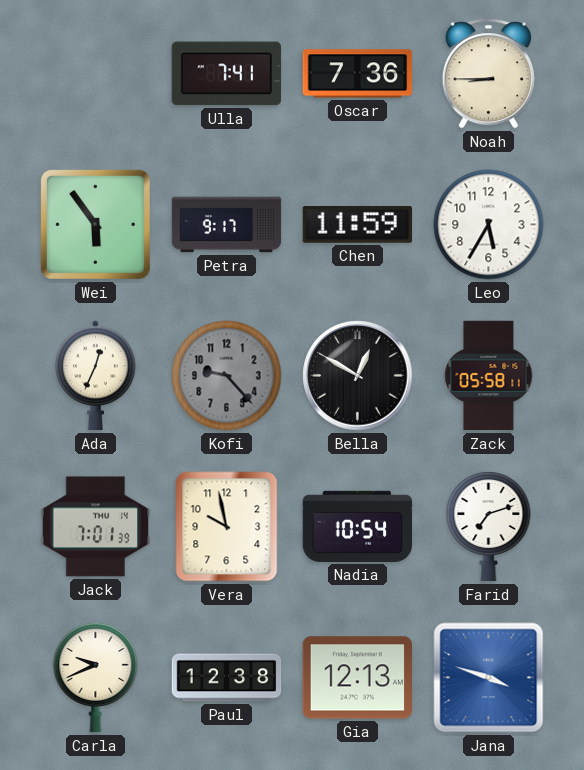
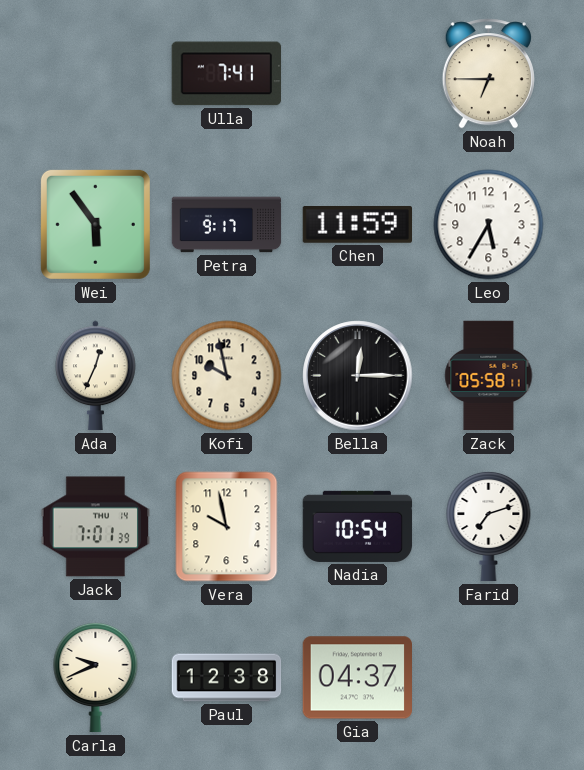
Oscar: 7:36 -> none (358, 74)
Noah: 8:45 -> 6:45 (488, 74)
Kofi: 9:23 -> 9:58 (227, 376)
Kofi dial: grey -> cream (227, 376)
Bella: 12:50 -> 12:15 (358, 376)
Gia: 12:13 -> 04:37 (358, 678)
Jana: 3:48 -> none (489, 678)
